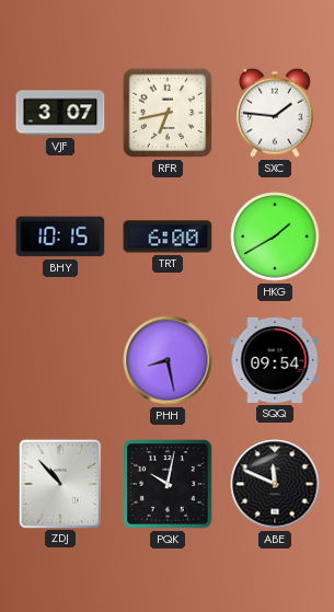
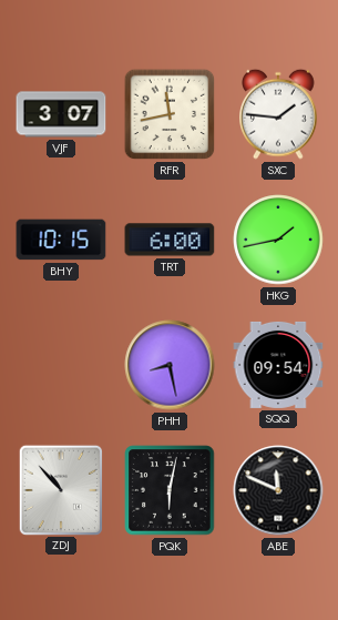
RFR: 6:43 -> 11:43 (170, 114)
HKG: 1:40 -> 1:43 (278, 240)
PQK: 10:02 -> 6:02 (170, 490)
